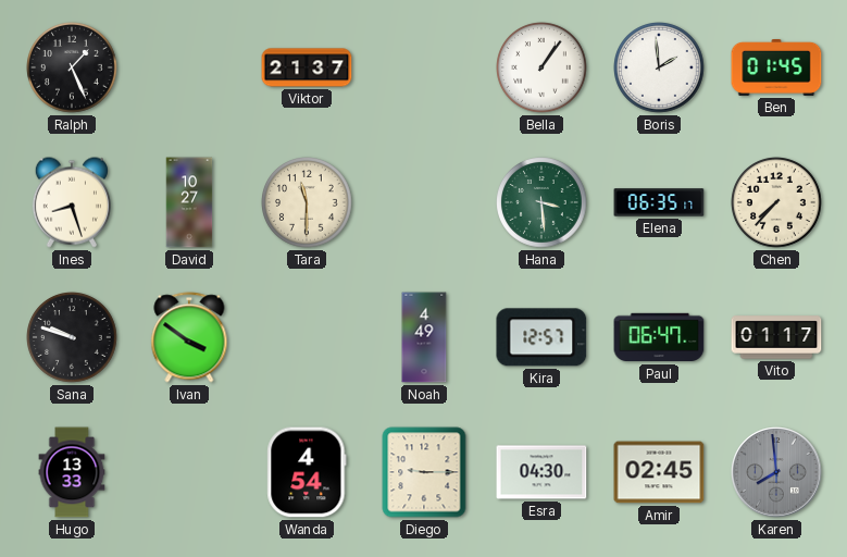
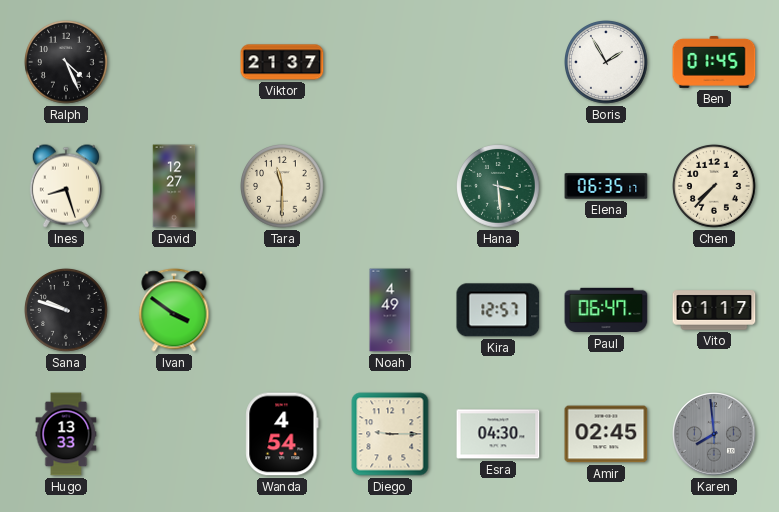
Ralph: 1:26 -> 4:26 (67, 63)
Bella: 1:06 -> none (543, 69)
Boris: 1:59 -> 1:55 (607, 63)
David: 10:27 -> 12:27 (174, 186)
